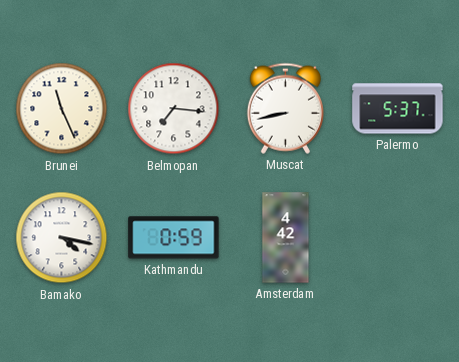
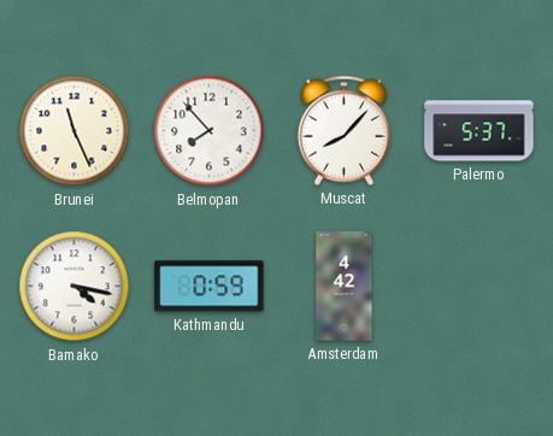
Belmopan: 7:16 -> 7:53 (210, 131)
Muscat: 8:43 -> 8:07 (343, 130)
